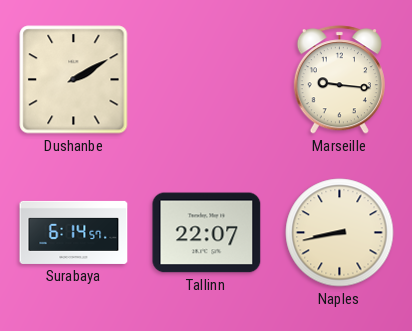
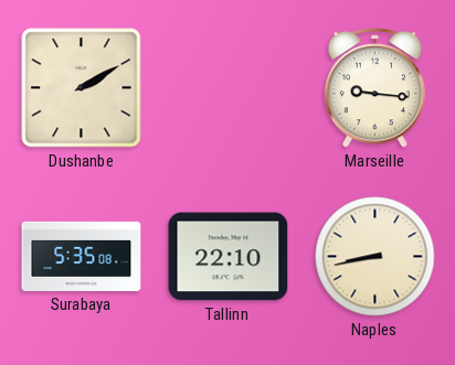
Surabaya: 6:14 -> 5:35 (82, 256)
Tallinn: 22:07 -> 22:10 (229, 257)
